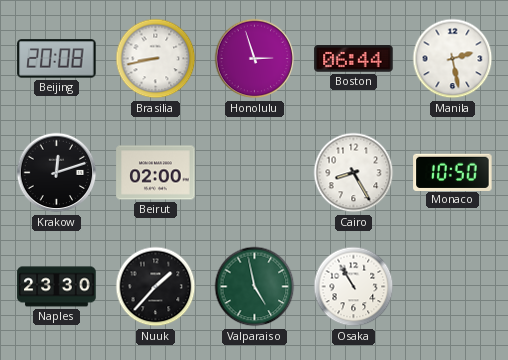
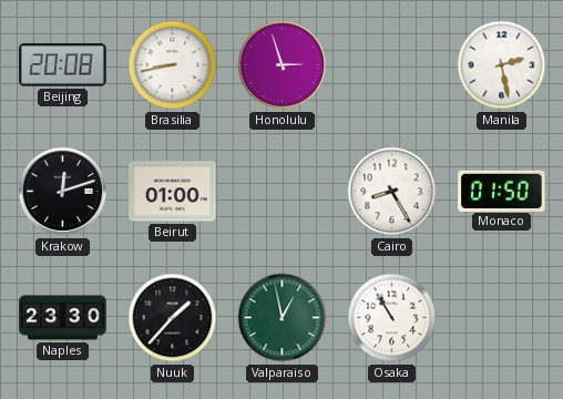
Boston: 06:44 -> none (354, 59)
Beirut: 02:00 -> 01:00 (173, 192)
Monaco: 10:50 -> 01:50 (502, 191)
Valparaiso: 4:58 -> 12:58 (283, 318)
